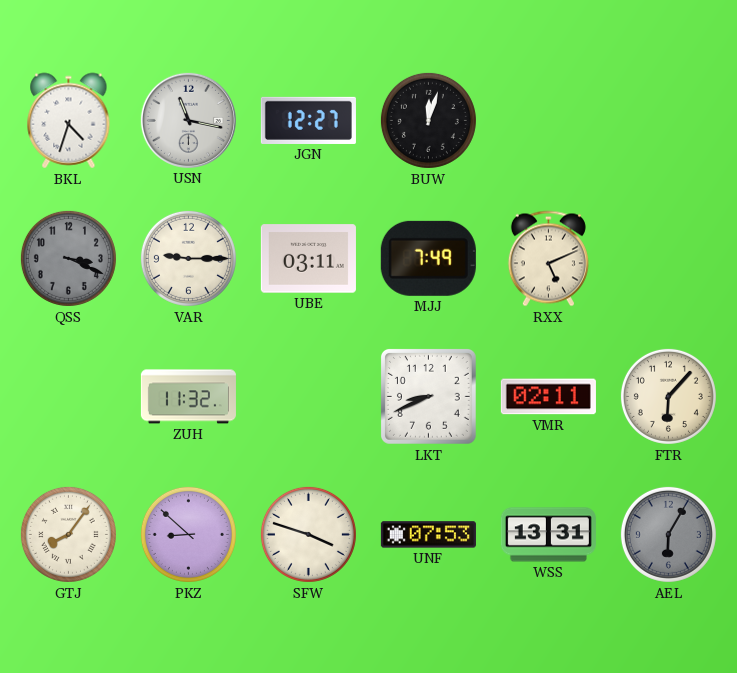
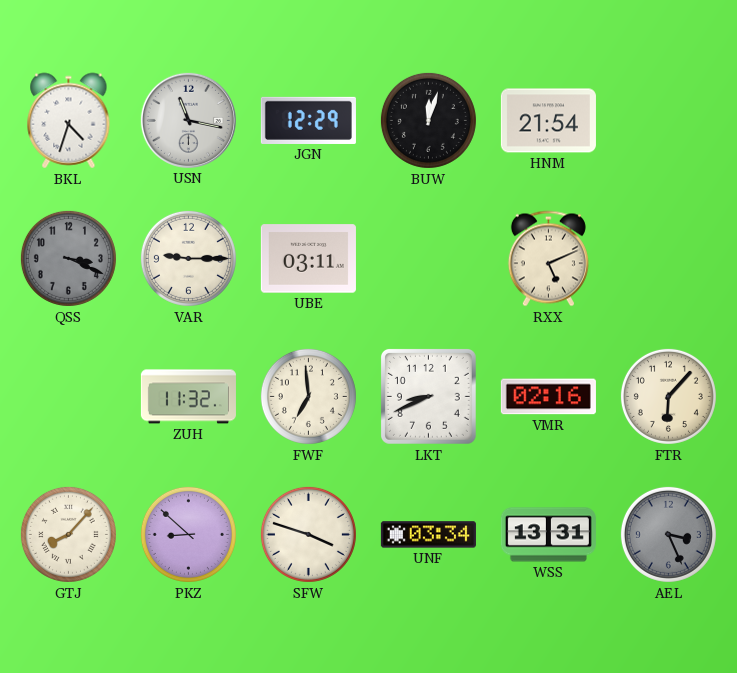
JGN: 12:27 -> 12:29 (308, 120)
HNM: none -> 21:54 (548, 121)
MJJ: 7:49 -> none (428, 258)
FWF: none -> 6:59 (308, 396)
VMR: 02:11 -> 02:16 (548, 397)
GTJ: 8:06 -> 8:07 (68, 534)
UNF: 07:53 -> 03:34 (428, 535)
AEL: 6:05 -> 3:26 (668, 534)
